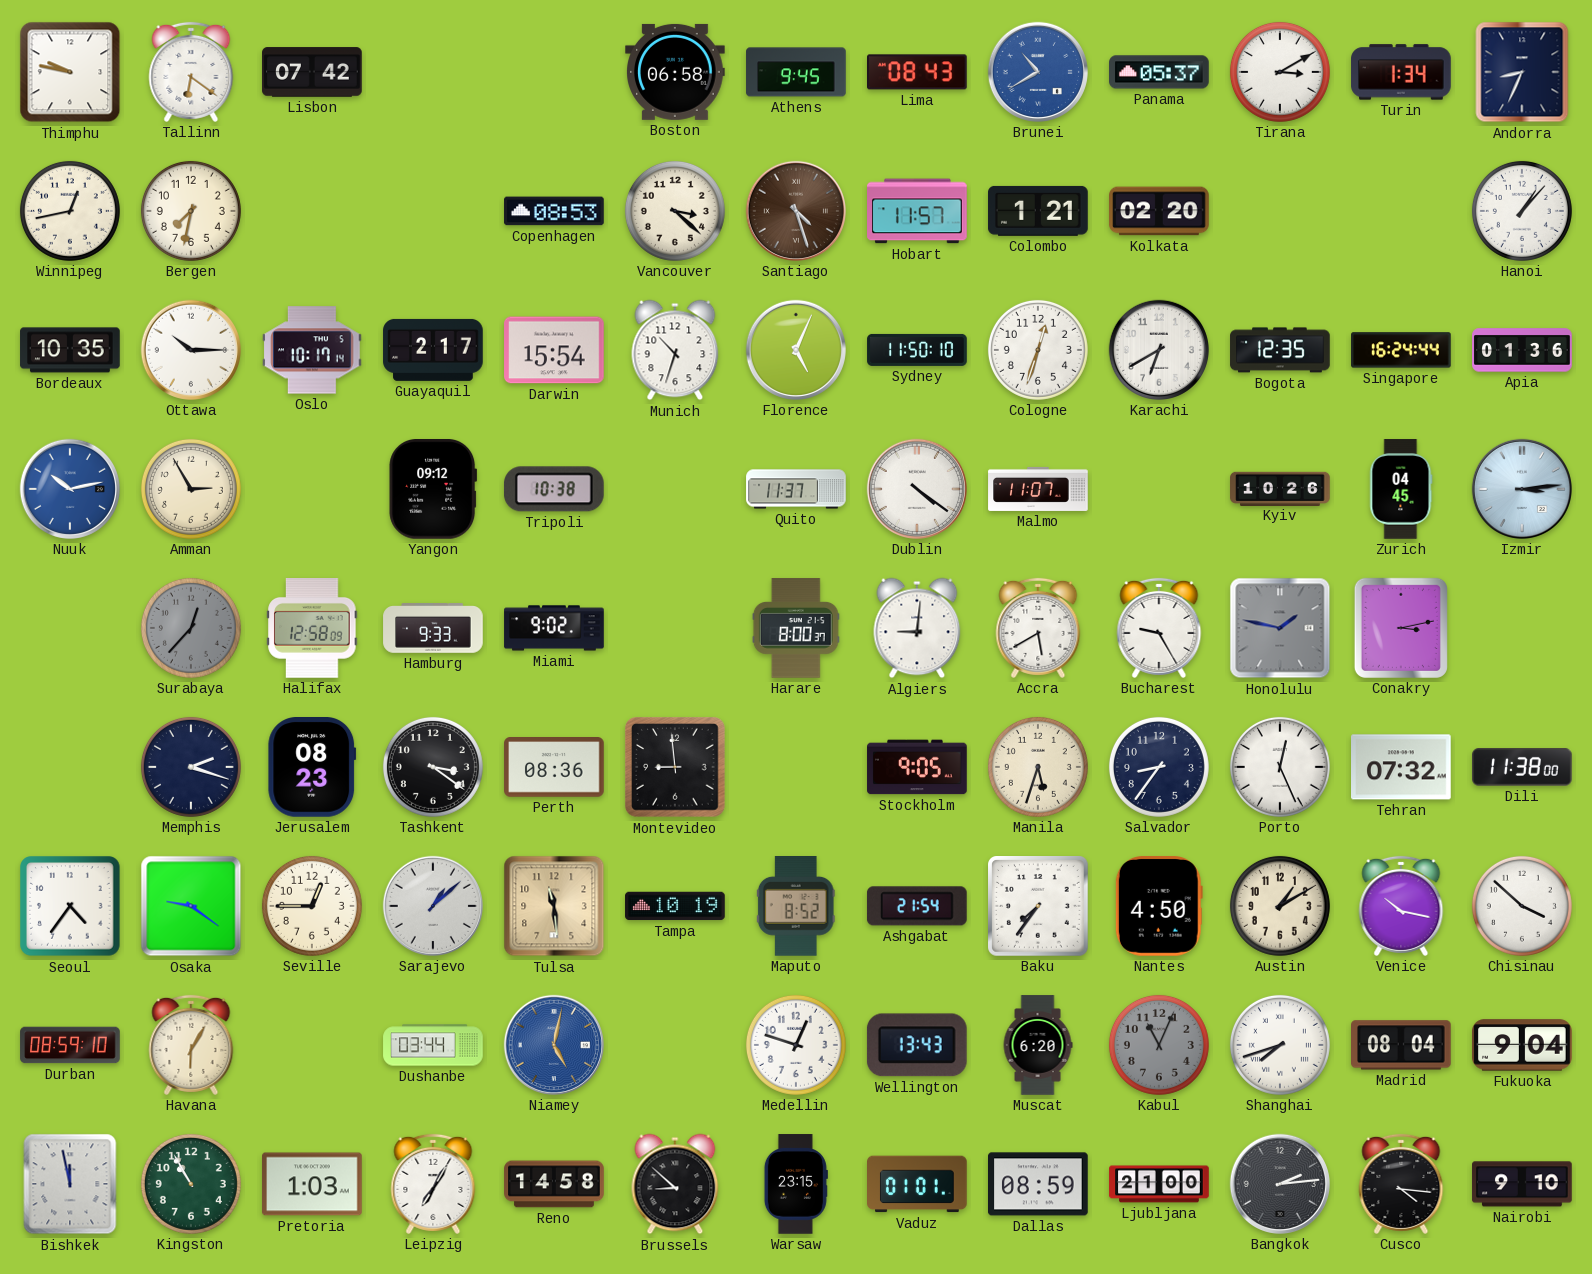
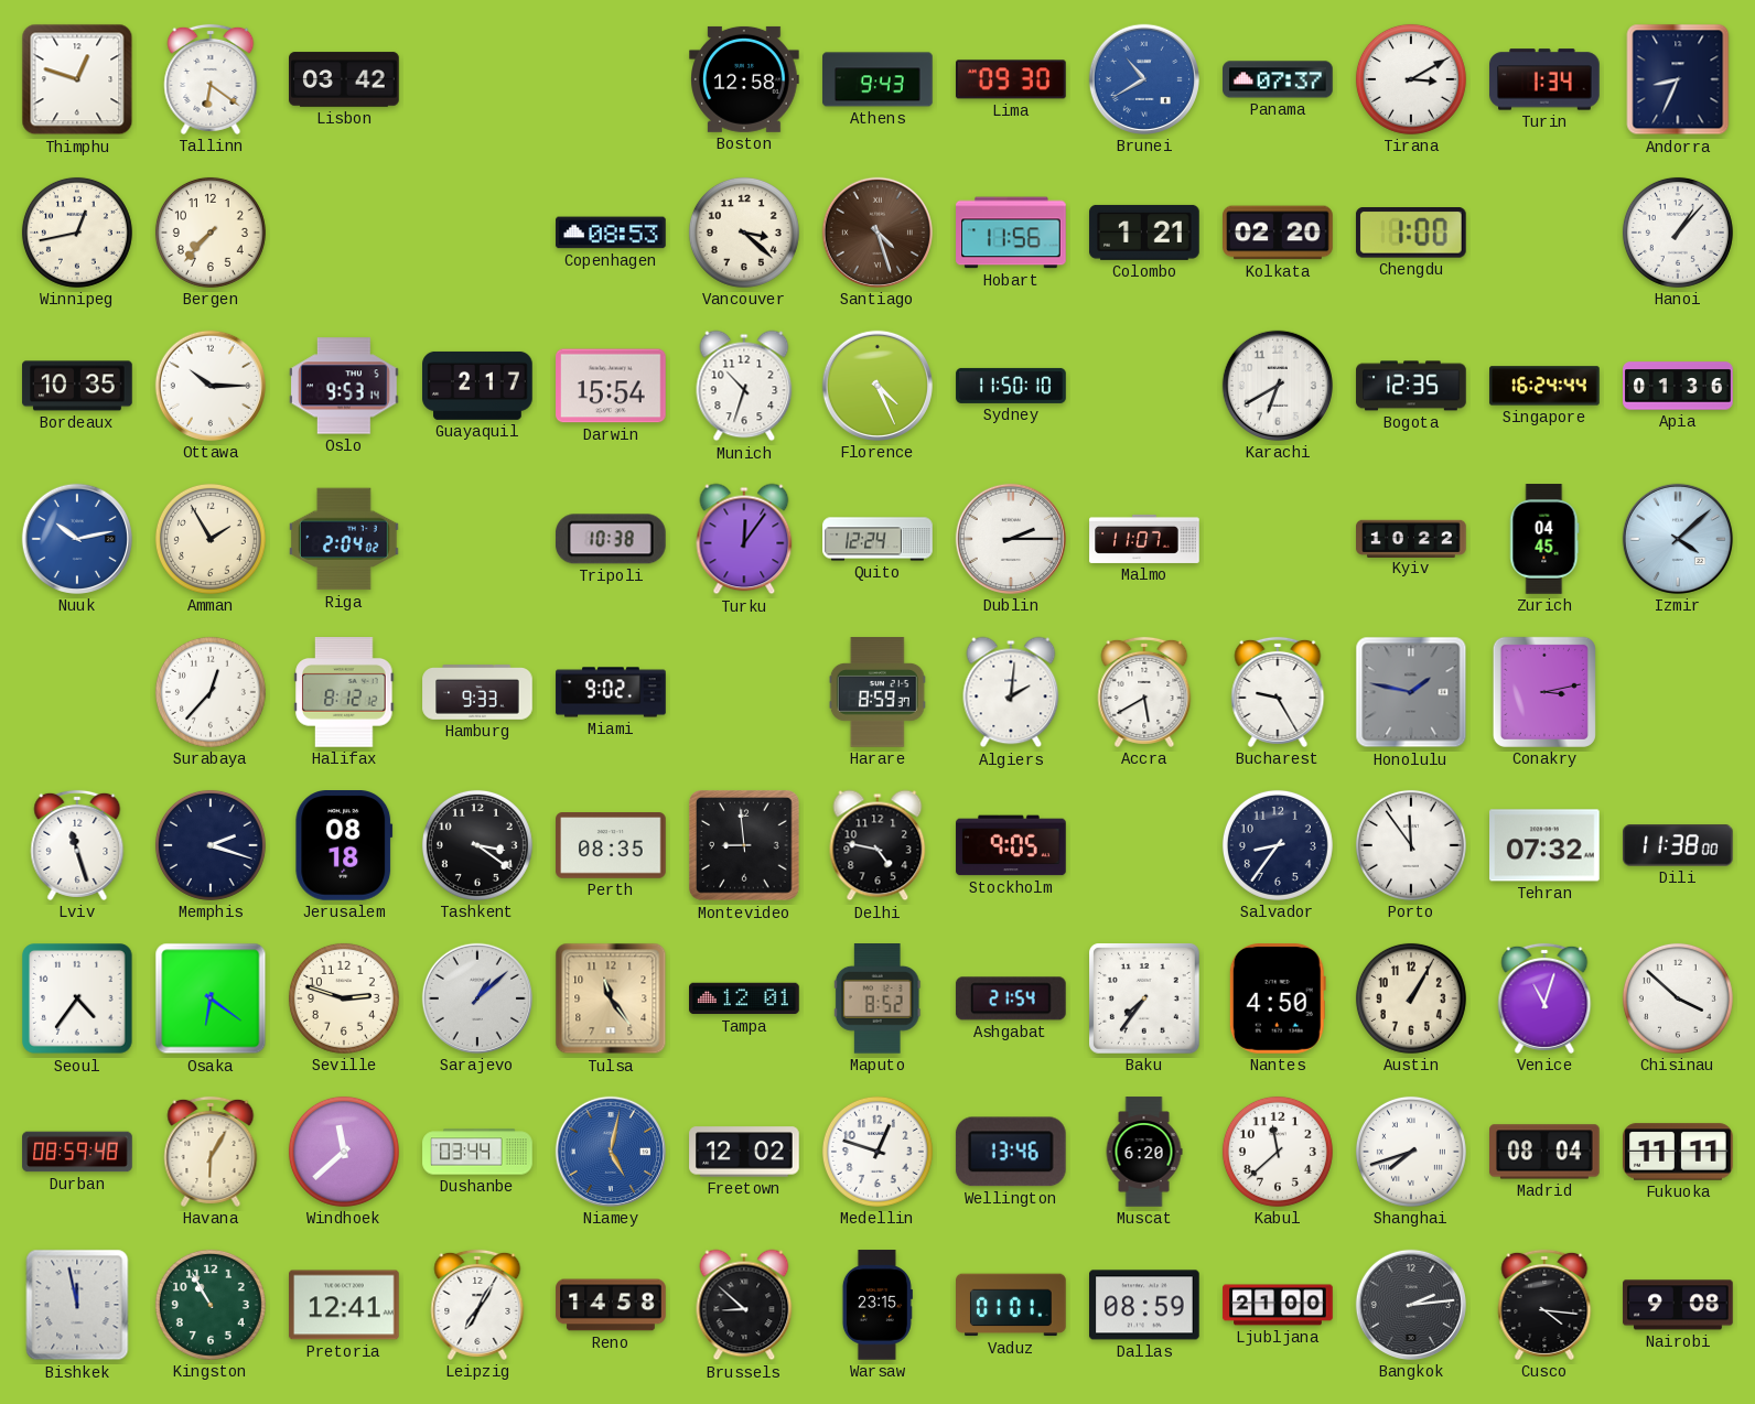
Thimphu: 9:47 -> 12:48 (77, 79)
Lisbon: 07:42 -> 03:42 (344, 79)
Boston: 06:58 -> 12:58 (744, 79)
Athens: 9:45 -> 9:43 (877, 79)
Lima: 08:43 -> 09:30 (1012, 79)
Panama: 05:37 -> 07:37 (1278, 79)
Bergen: 7:32 -> 7:37 (211, 233)
Hobart: 11:57 -> 11:56 (1011, 233)
Chengdu: none -> 1:00 (1411, 234)
Oslo: 10:17 -> 9:53 (345, 386)
Florence: 5:04 -> 4:26 (877, 386)
Cologne: 12:33 -> none (1038, 350)
Amman: 2:55 -> 1:55 (211, 539)
Riga: none -> 2:04 (345, 539)
Yangon: 09:12 -> none (433, 490)
Turku: none -> 12:06 (744, 539)
Quito: 11:37 -> 12:24 (877, 539)
Dublin: 4:21 -> 2:15 (1011, 539)
Kyiv: 10:26 -> 10:22 (1411, 538)
Izmir: 3:14 -> 4:08 (1678, 539)
Surabaya dial: grey -> white (211, 692)
Halifax: 12:58 -> 8:12 (344, 693)
Harare: 8:00 -> 8:59 (877, 692)
Algiers: 9:01 -> 2:01 (1011, 692)
Lviv: none -> 11:27 (77, 845)
Jerusalem: 08:23 -> 08:18 (344, 846)
Perth: 08:36 -> 08:35 (611, 845)
Delhi: none -> 4:47 (877, 845)
Manila: 5:33 -> none (1038, 767)
Porto: 12:26 -> 11:54 (1411, 845)
Osaka: 9:21 -> 6:21 (211, 998)
Seville: 12:45 -> 2:48 (344, 998)
Tulsa: 11:29 -> 11:24 (611, 998)
Tampa: 10:19 -> 12:01 (744, 998)
Austin: 1:10 -> 1:05 (1411, 998)
Venice: 10:17 -> 11:03 (1544, 998)
Durban: 08:59:10 -> 08:59:48 (77, 1152)
Windhoek: none -> 11:38 (344, 1152)
Freetown: none -> 12:02 (744, 1152)
Wellington: 13:43 -> 13:46 (1011, 1152)
Kabul: 11:04 -> 11:38 (1278, 1152)
Kabul dial: grey -> white (1278, 1152)
Fukuoka: 9:04 -> 11:11 (1678, 1152)
Pretoria: 1:03 -> 12:41 (344, 1305)
Nairobi: 9:10 -> 9:08 (1678, 1305)
